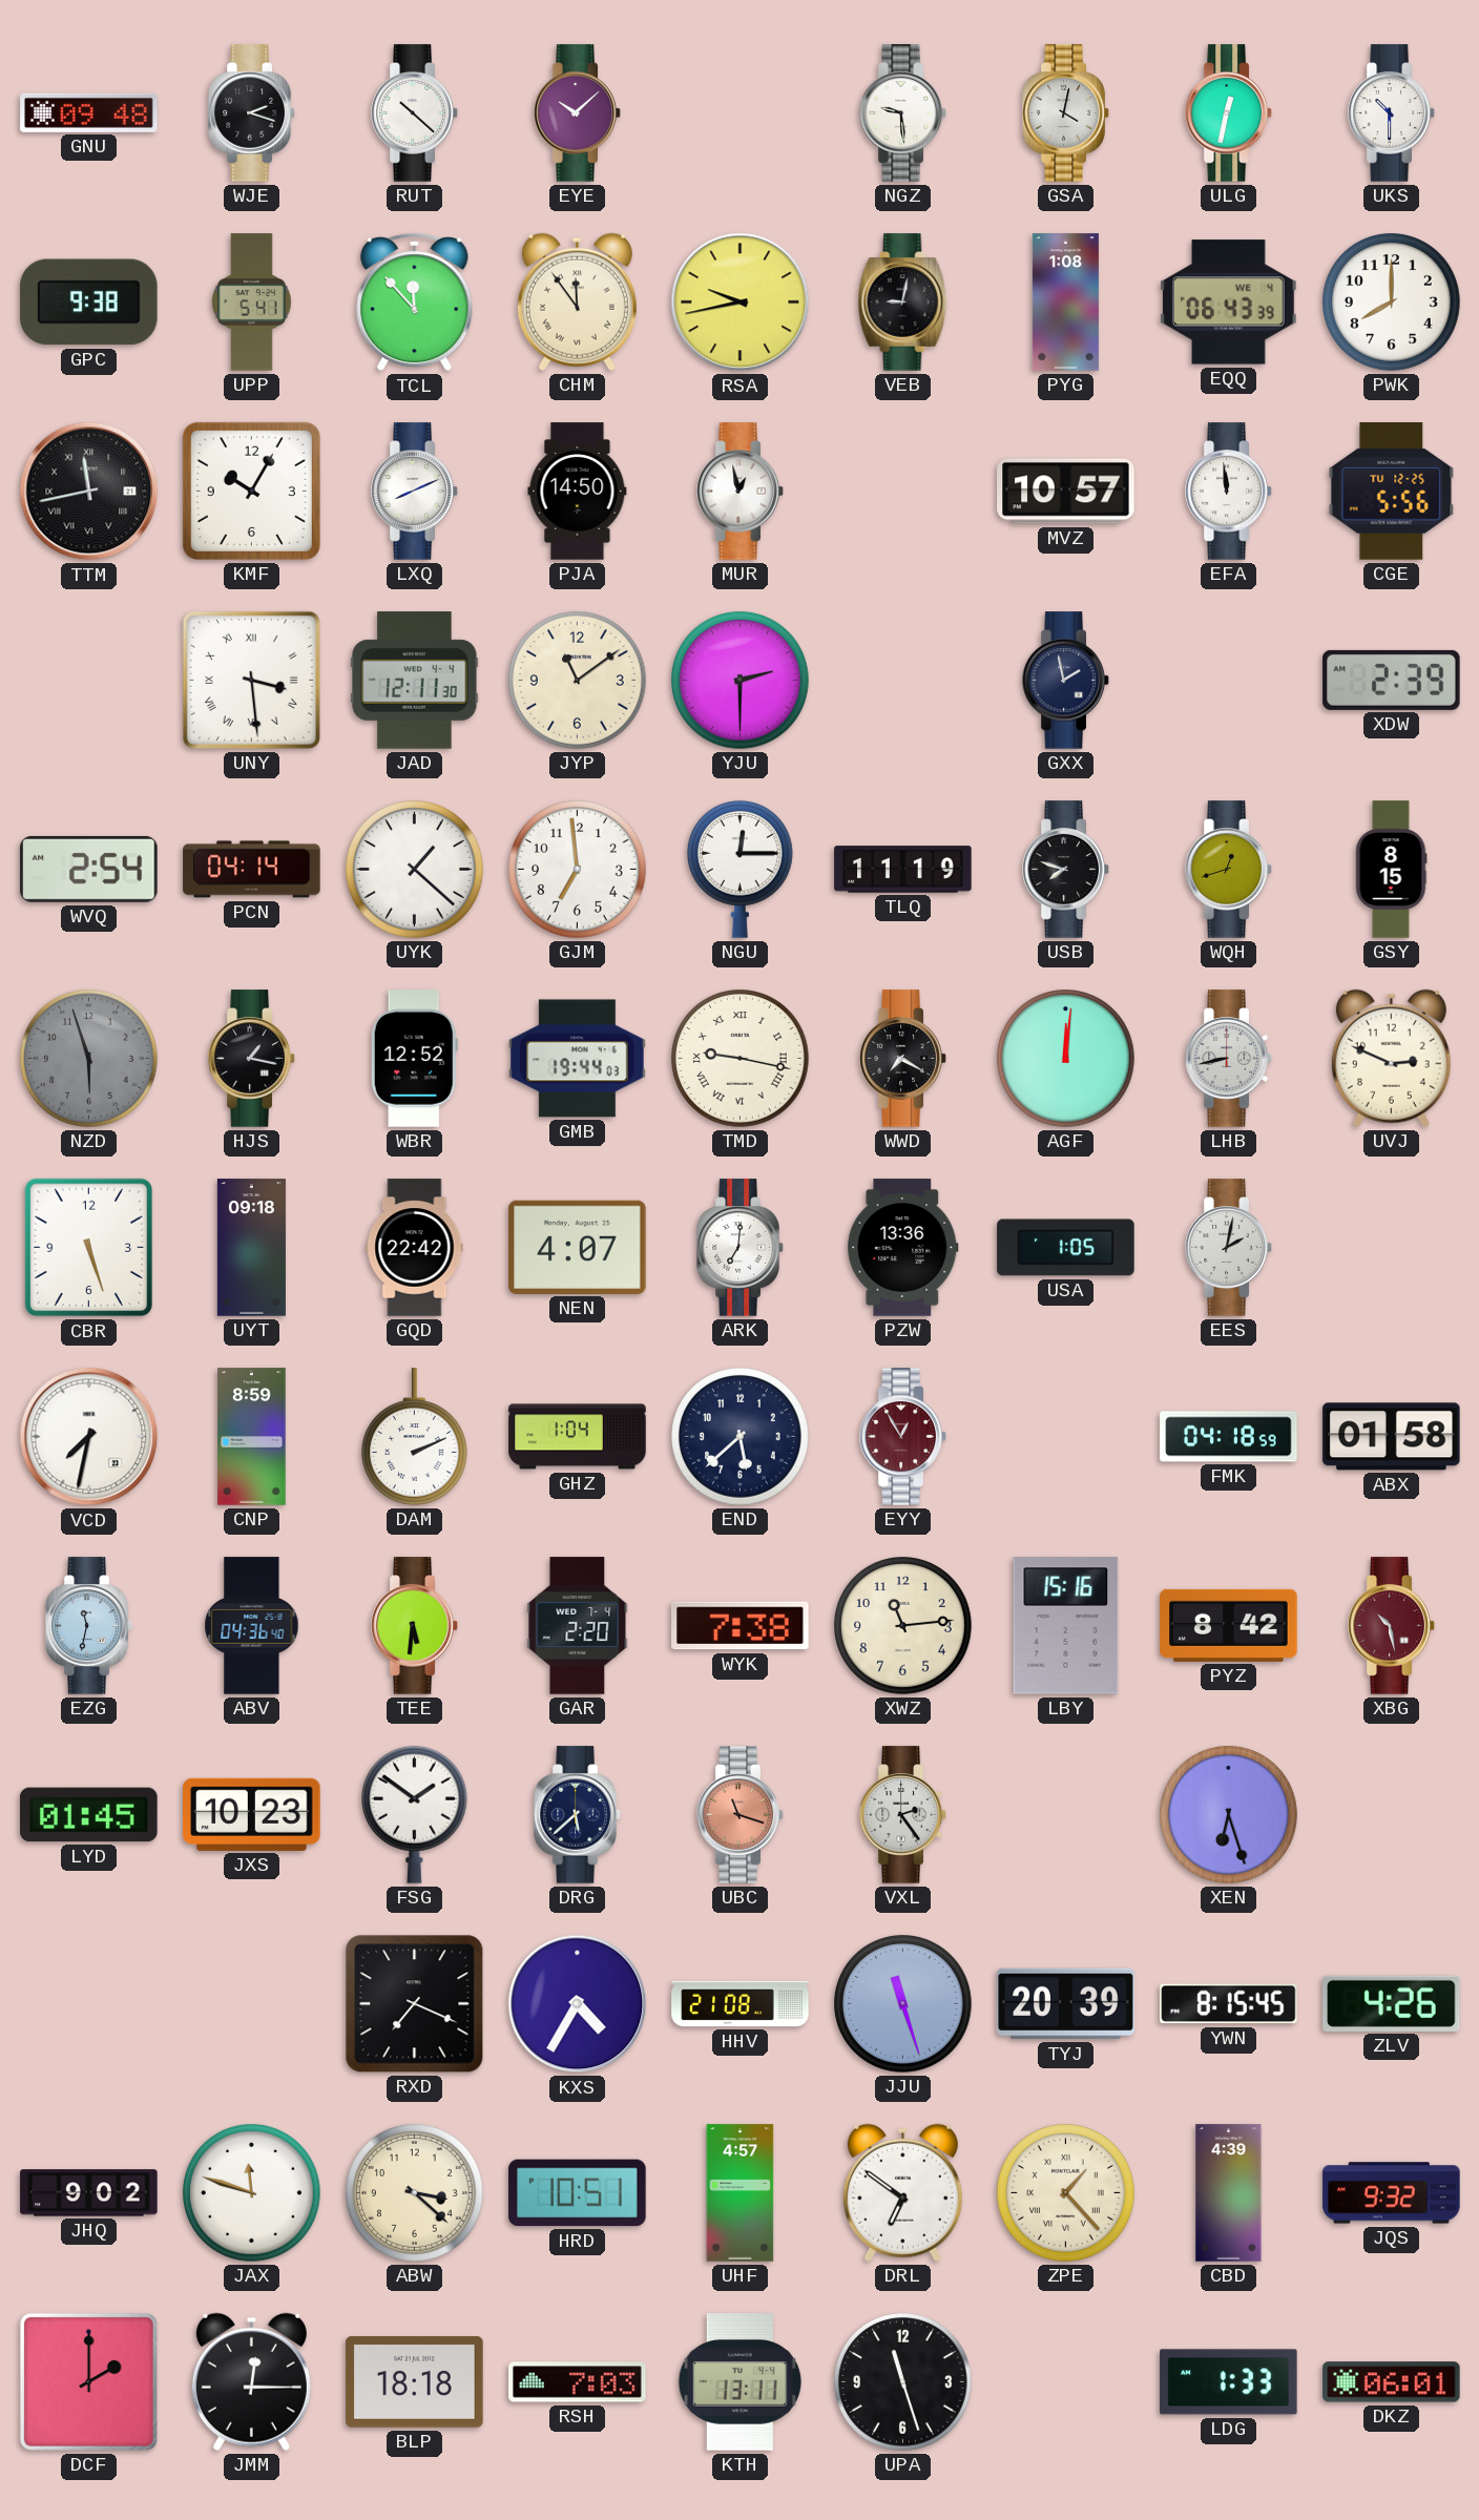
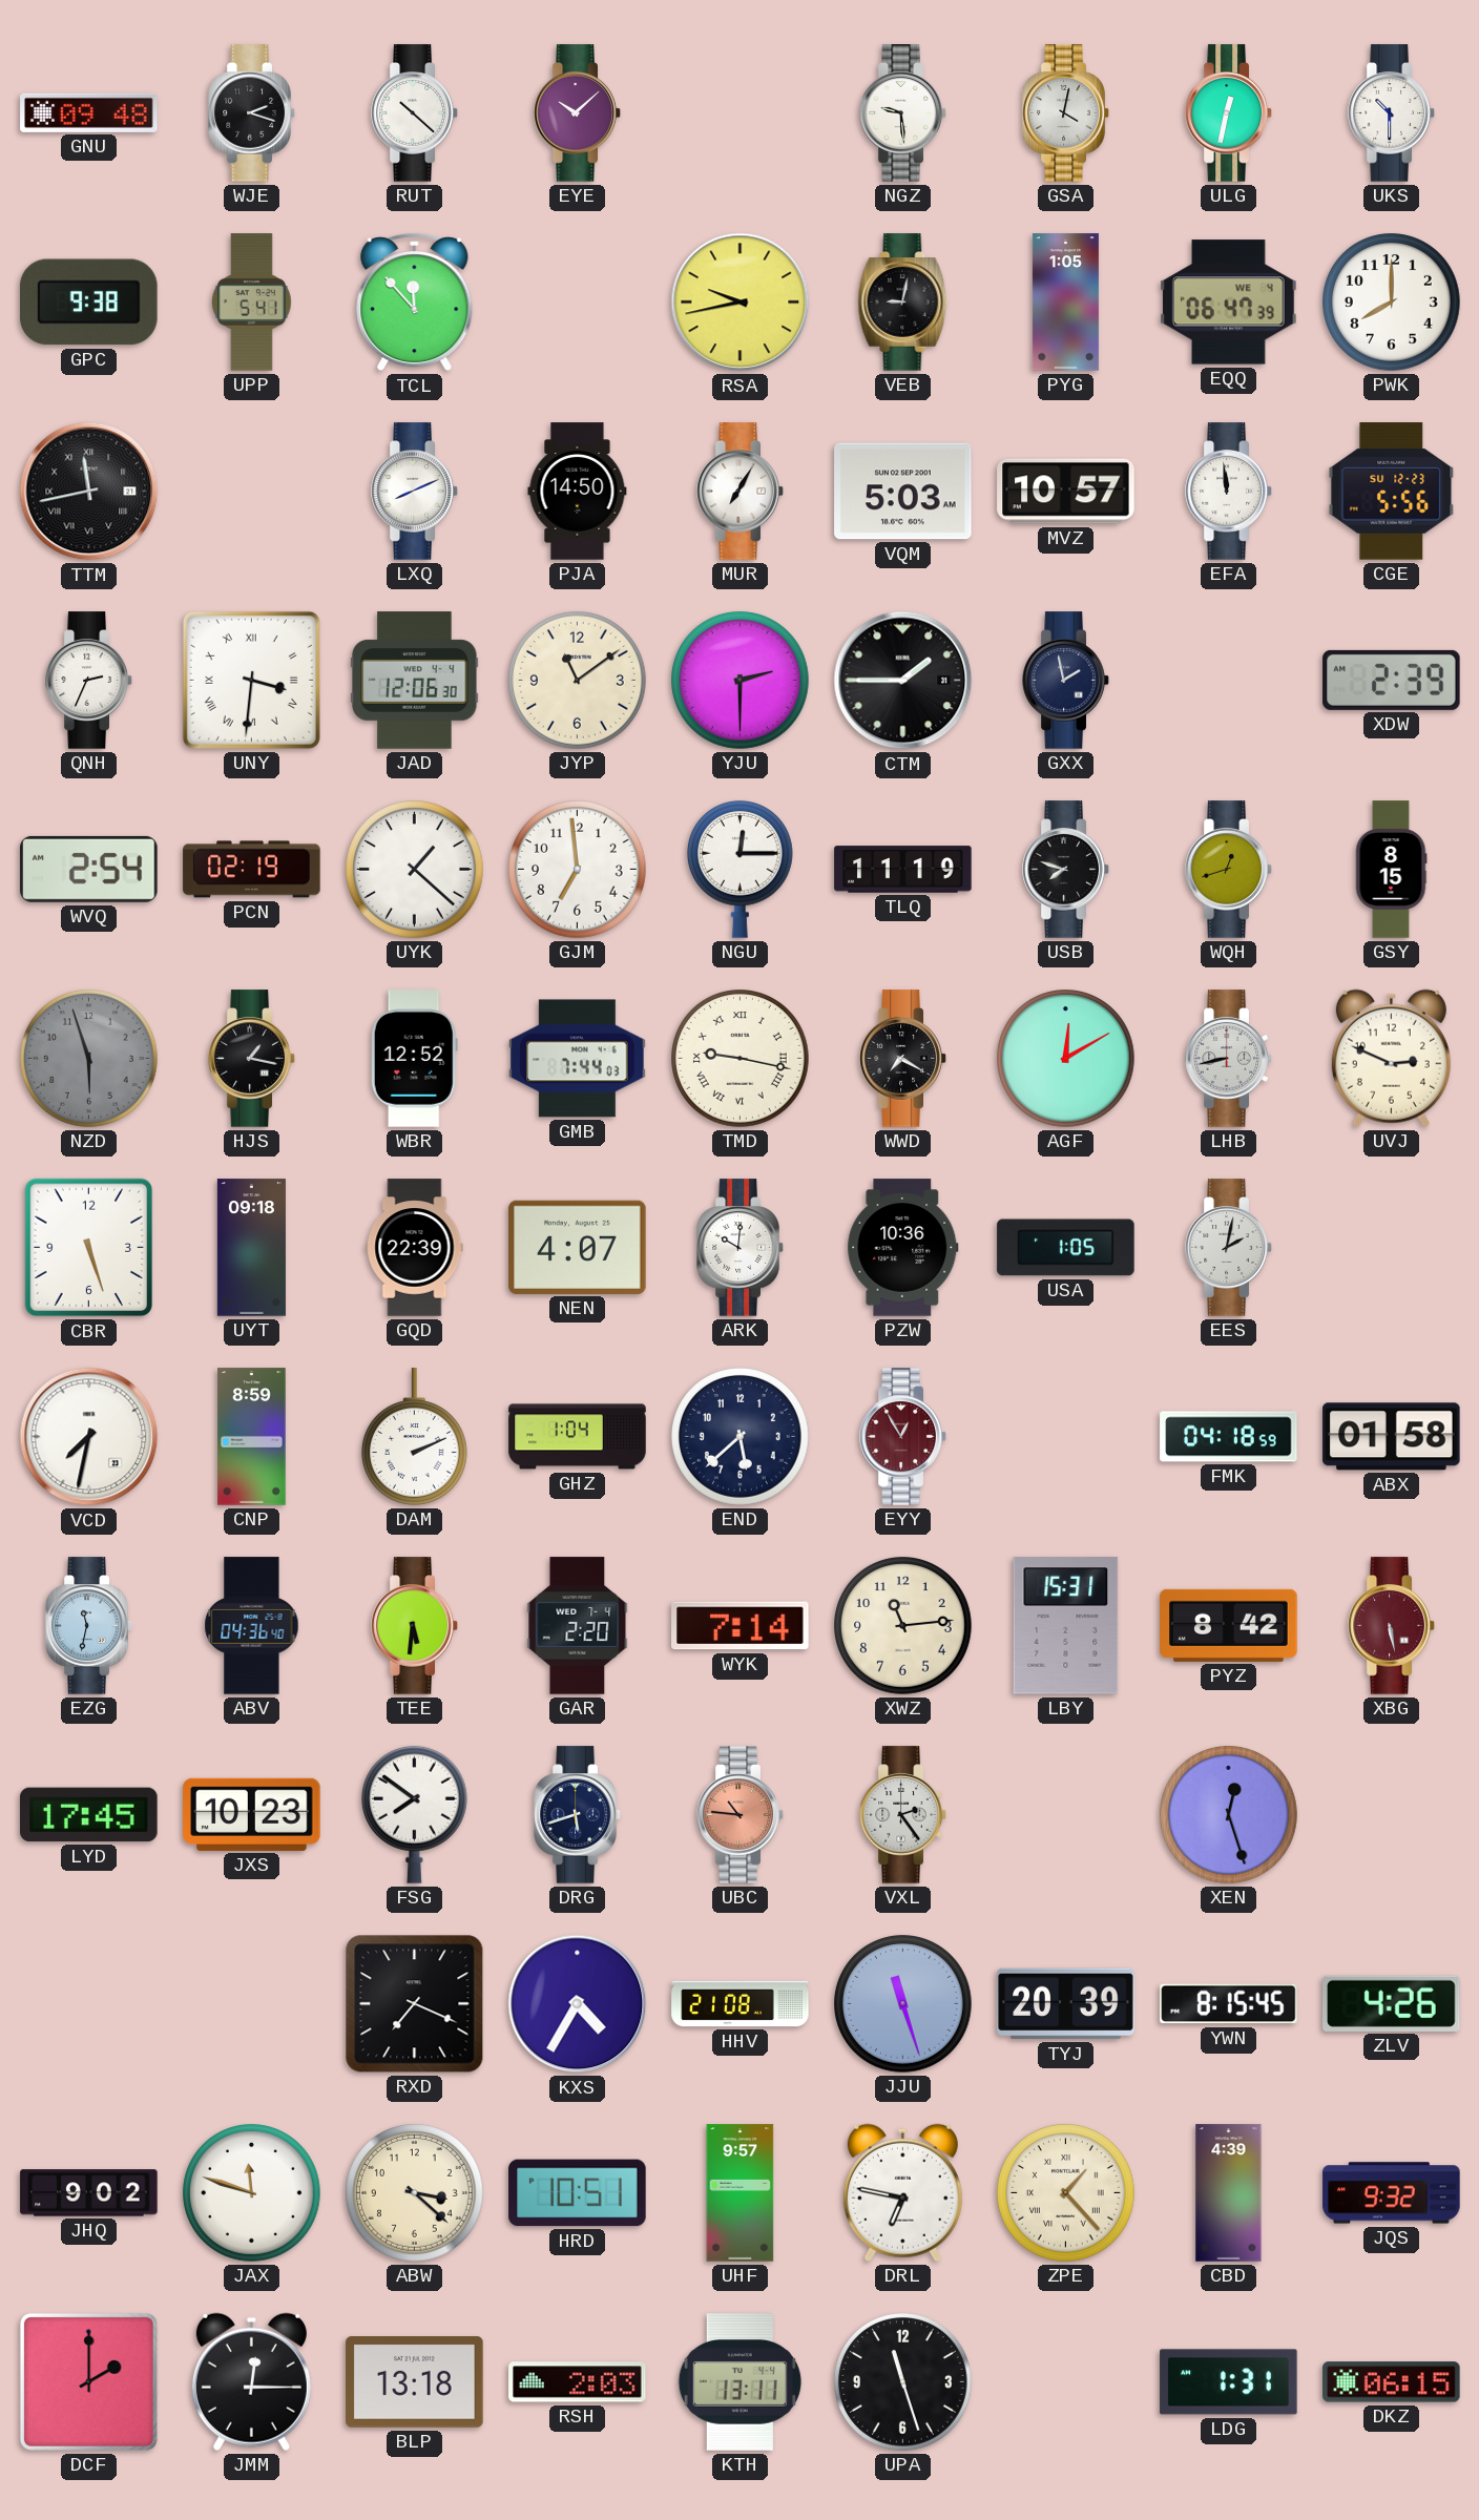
CHM: 11:54 -> none (577, 301)
PYG: 1:08 -> 1:05 (1065, 303)
EQQ: 06:43 -> 06:47 (1229, 303)
KMF: 10:05 -> none (251, 491)
MUR: 12:58 -> 7:05 (741, 492)
VQM: none -> 5:03 (903, 492)
CGE date: TU 12-25 -> SU 12-23 (1392, 492)
QNH: none -> 2:34 (89, 681)
UNY: 3:29 -> 3:31 (251, 680)
JAD: 12:11 -> 12:06 (415, 681)
CTM: none -> 1:45 (903, 681)
PCN: 04:14 -> 02:19 (252, 870)
GMB: 19:44 -> 7:44 (578, 1059)
AGF: 12:01 -> 12:10 (1066, 1059)
GQD: 22:42 -> 22:39 (415, 1248)
ARK: 7:01 -> 10:01 (741, 1248)
PZW: 13:36 -> 10:36 (903, 1248)
WYK: 7:38 -> 7:14 (741, 1626)
LBY: 15:16 -> 15:31 (1066, 1626)
XBG: 10:28 -> 5:28 (1392, 1626)
LYD: 01:45 -> 17:45 (89, 1815)
FSG: 1:51 -> 7:51 (414, 1814)
DRG: 5:38 -> 5:42 (578, 1815)
UBC: 11:18 -> 10:46 (741, 1815)
XEN: 6:27 -> 12:27 (1229, 1815)
UHF: 4:57 -> 9:57 (741, 2193)
DRL: 6:51 -> 6:47 (902, 2192)
BLP: 18:18 -> 13:18 (415, 2382)
RSH: 7:03 -> 2:03 (578, 2382)
LDG: 1:33 -> 1:31 (1229, 2382)
DKZ: 06:01 -> 06:15 (1392, 2382)
